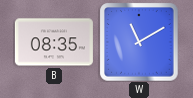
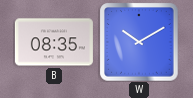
W: 11:10 -> 10:10 (139, 42)
